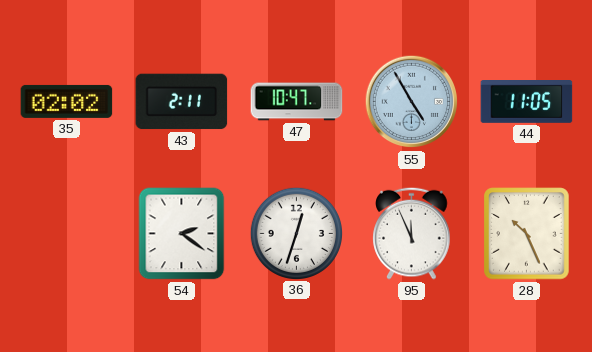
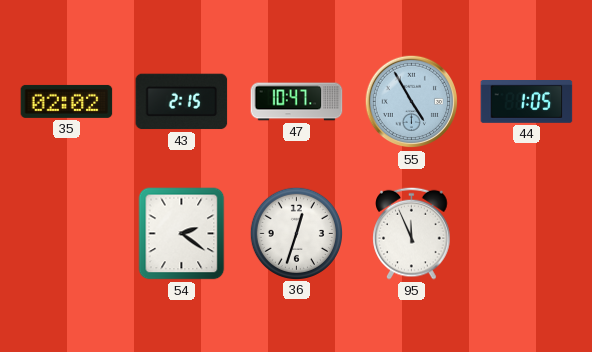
43: 2:11 -> 2:15 (182, 102)
44: 11:05 -> 1:05 (527, 102)
28: 10:26 -> none (527, 234)
